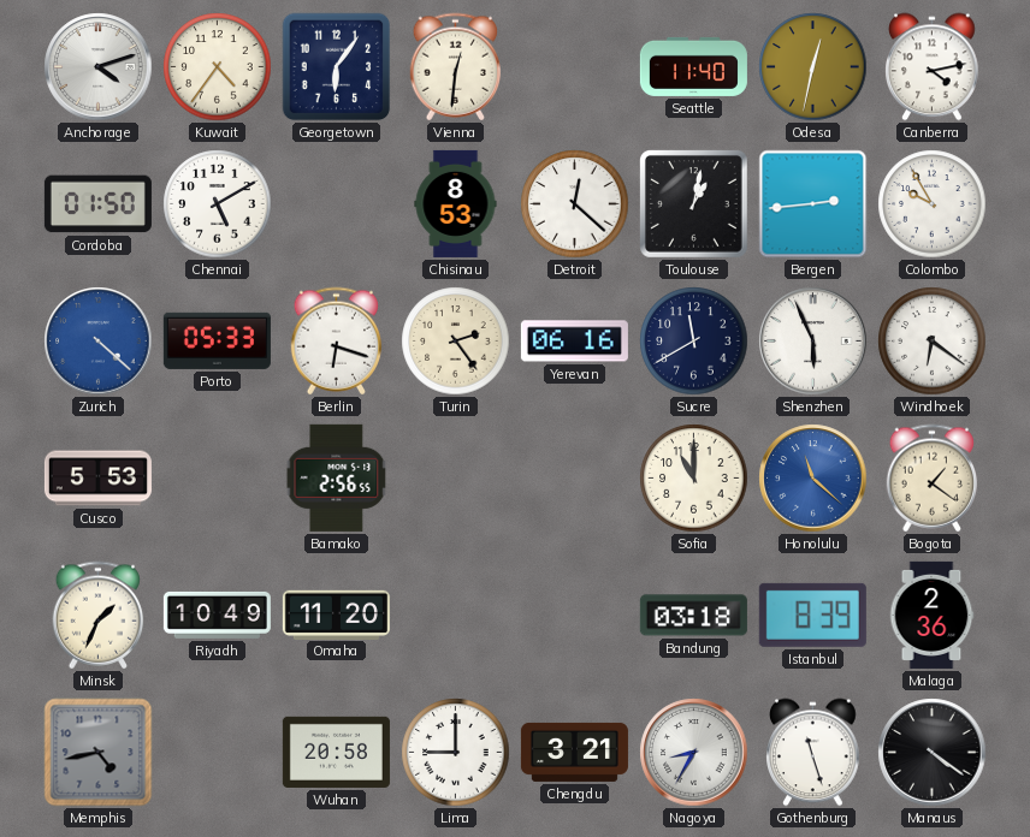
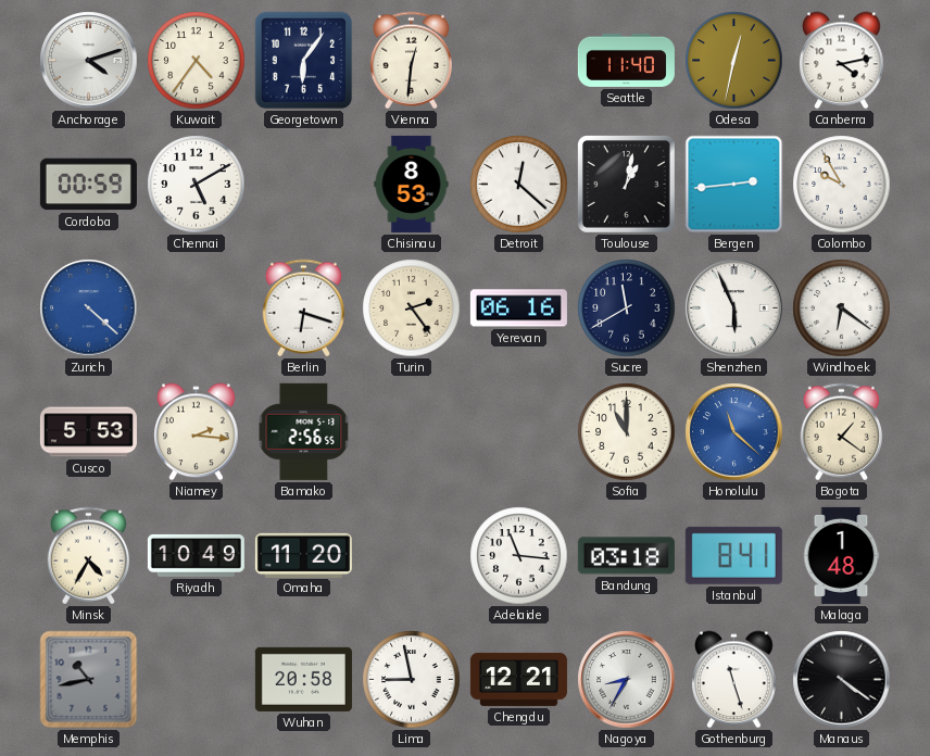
Cordoba: 01:50 -> 00:59 (88, 185)
Porto: 05:33 -> none (217, 340)
Niamey: none -> 2:16 (197, 432)
Minsk: 1:34 -> 4:35 (89, 556)
Adelaide: none -> 11:16 (519, 556)
Istanbul: 8:39 -> 8:41 (733, 555)
Malaga: 2:36 -> 1:48 (841, 555)
Memphis: 4:43 -> 10:43 (89, 680)
Lima: 9:00 -> 8:58 (412, 680)
Chengdu: 3:21 -> 12:21 (518, 679)
